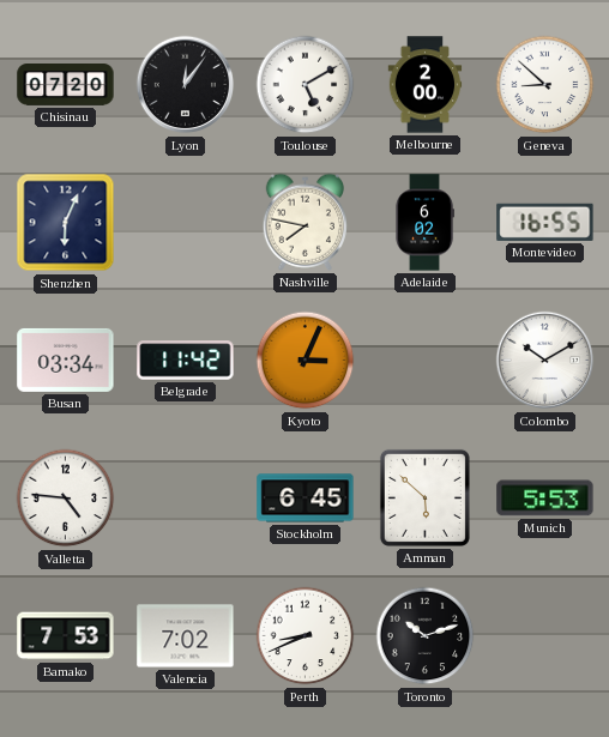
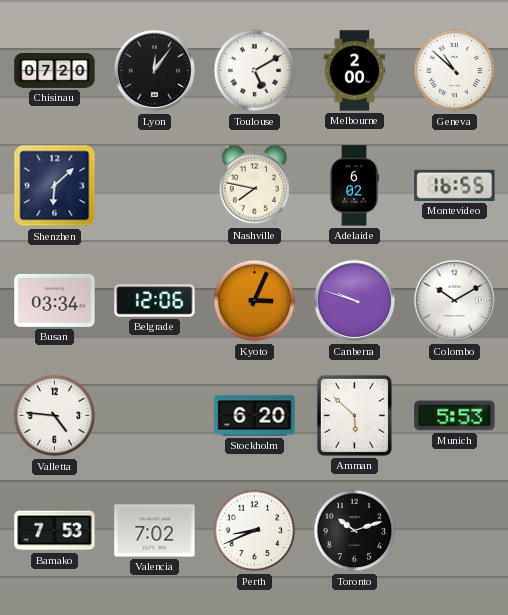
Geneva: 8:52 -> 10:52 (455, 71)
Shenzhen: 6:04 -> 6:08 (55, 186)
Belgrade: 11:42 -> 12:06 (155, 301)
Canberra: none -> 9:48 (355, 301)
Stockholm: 6:45 -> 6:20 (255, 416)
